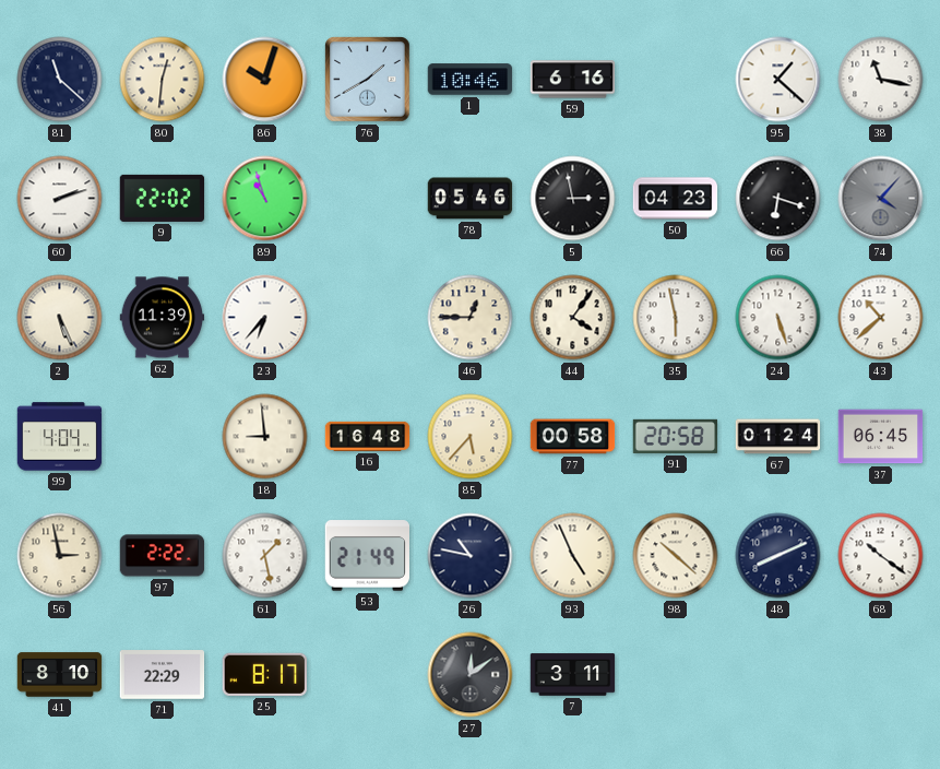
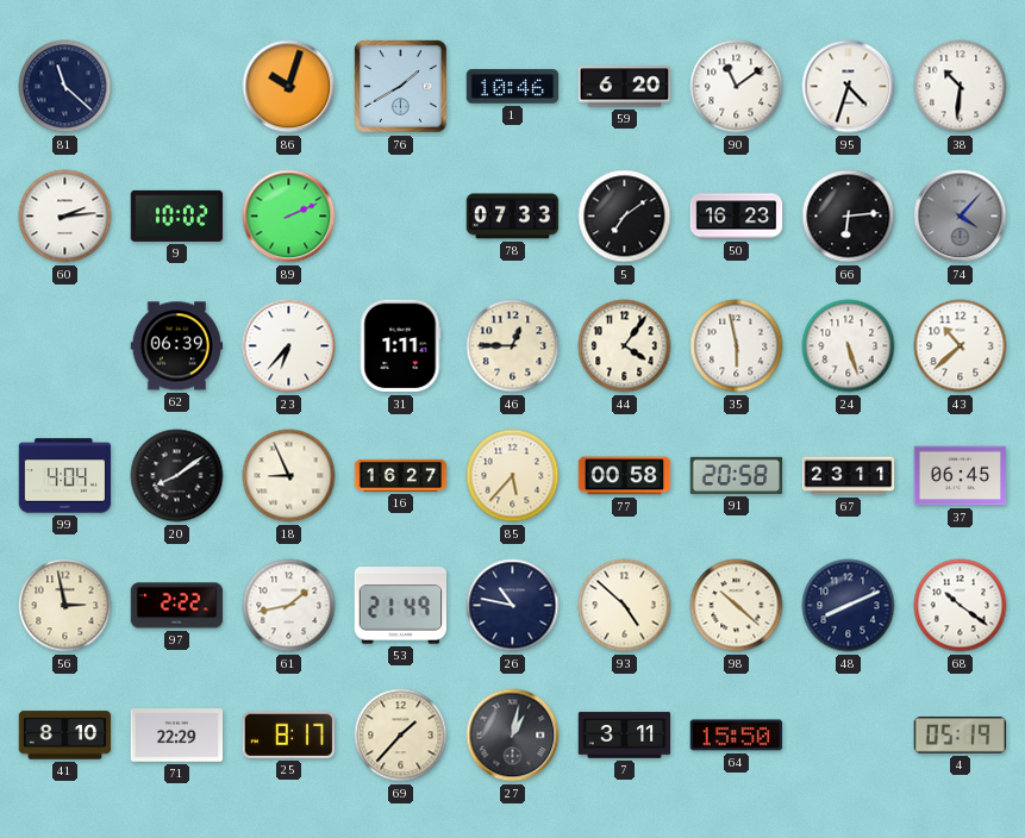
80: 12:31 -> none (163, 80)
59: 6:16 -> 6:20 (625, 87)
90: none -> 11:09 (737, 87)
95: 1:22 -> 4:33 (849, 87)
38: 11:17 -> 10:31 (961, 87)
60: 2:12 -> 2:14 (65, 217)
9: 22:02 -> 10:02 (177, 215)
89: 10:57 -> 2:11 (289, 217)
78: 05:46 -> 07:33 (513, 217)
5: 2:58 -> 7:09 (625, 217)
50: 04:23 -> 16:23 (737, 217)
66: 6:18 -> 6:14 (849, 217)
2: 5:26 -> none (60, 318)
62: 11:39 -> 06:39 (177, 346)
31: none -> 1:11 (400, 346)
20: none -> 8:09 (177, 476)
18: 8:59 -> 8:56 (289, 476)
16: 16:48 -> 16:27 (401, 475)
67: 01:24 -> 23:11 (849, 476)
61: 1:28 -> 1:43 (289, 606)
93: 4:56 -> 4:52 (625, 606)
69: none -> 1:37 (401, 736)
27: 12:09 -> 1:02 (513, 736)
64: none -> 15:50 (737, 736)
4: none -> 05:19 (961, 736)
